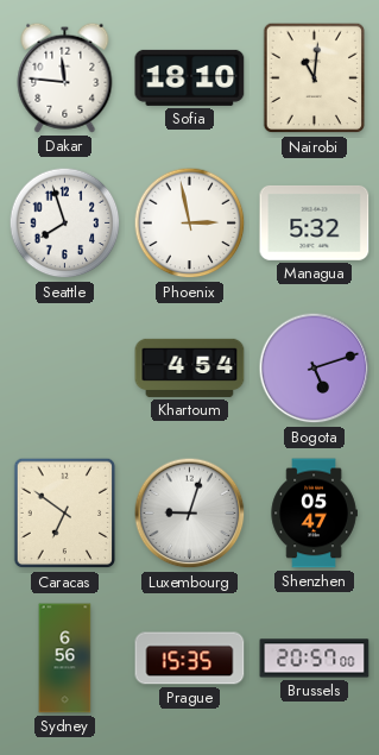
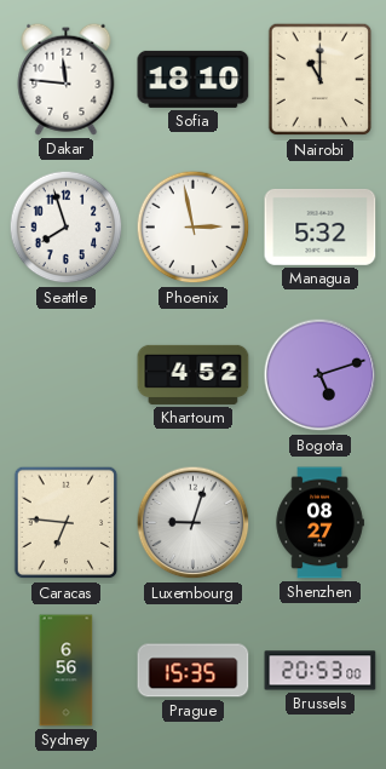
Nairobi: 11:01 -> 11:00 (321, 80)
Khartoum: 4:54 -> 4:52 (194, 374)
Caracas: 6:51 -> 6:46 (67, 523)
Shenzhen: 05:47 -> 08:27 (319, 523)
Brussels: 20:57 -> 20:53 (321, 671)
